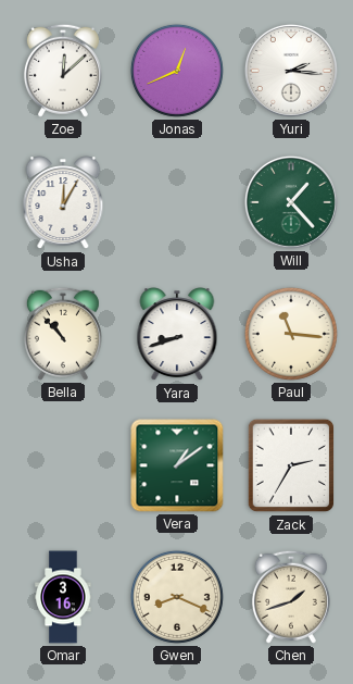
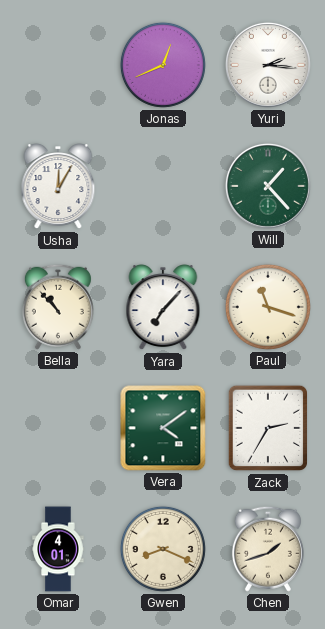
Zoe: 12:08 -> none (63, 71)
Yara: 8:42 -> 7:07 (163, 308)
Paul: 11:16 -> 11:18 (268, 307)
Vera: 1:09 -> 4:09 (163, 428)
Omar: 3:16 -> 4:01 (58, 549)
